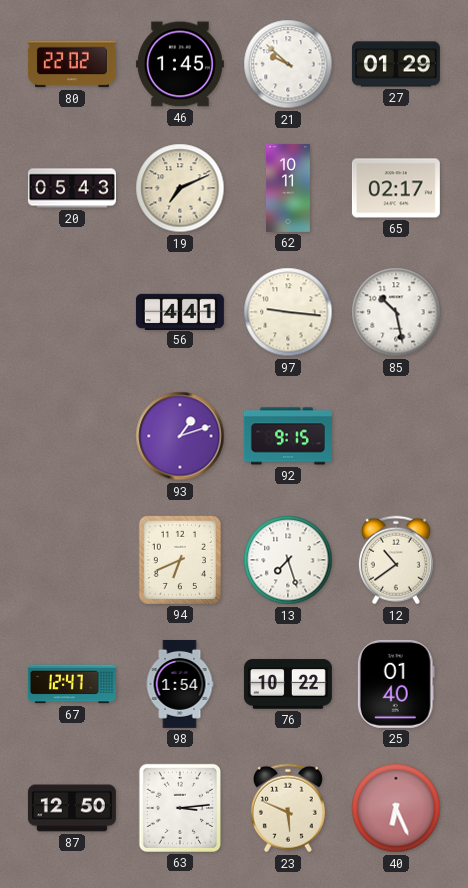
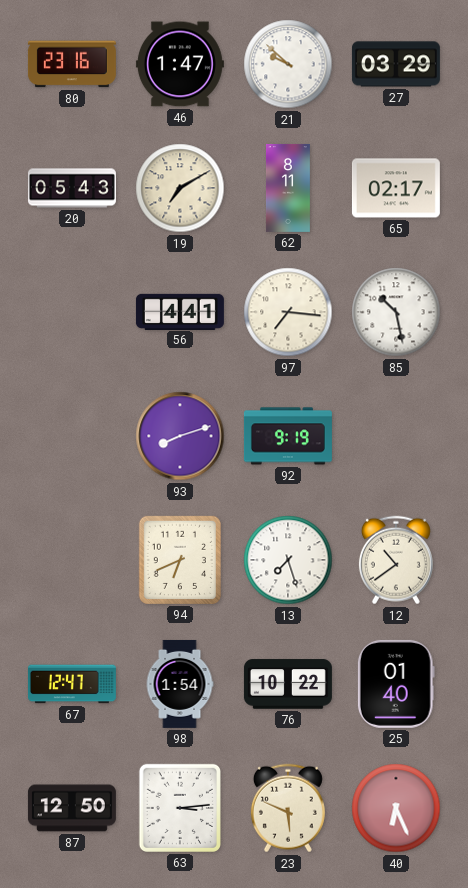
80: 22:02 -> 23:16 (72, 64)
46: 1:45 -> 1:47 (180, 64)
27: 01:29 -> 03:29 (396, 64)
19: 7:11 -> 7:10 (180, 188)
62: 10:11 -> 8:11 (288, 188)
97: 9:16 -> 7:16 (288, 312)
93: 1:12 -> 8:12 (180, 436)
92: 9:15 -> 9:19 (288, 436)
